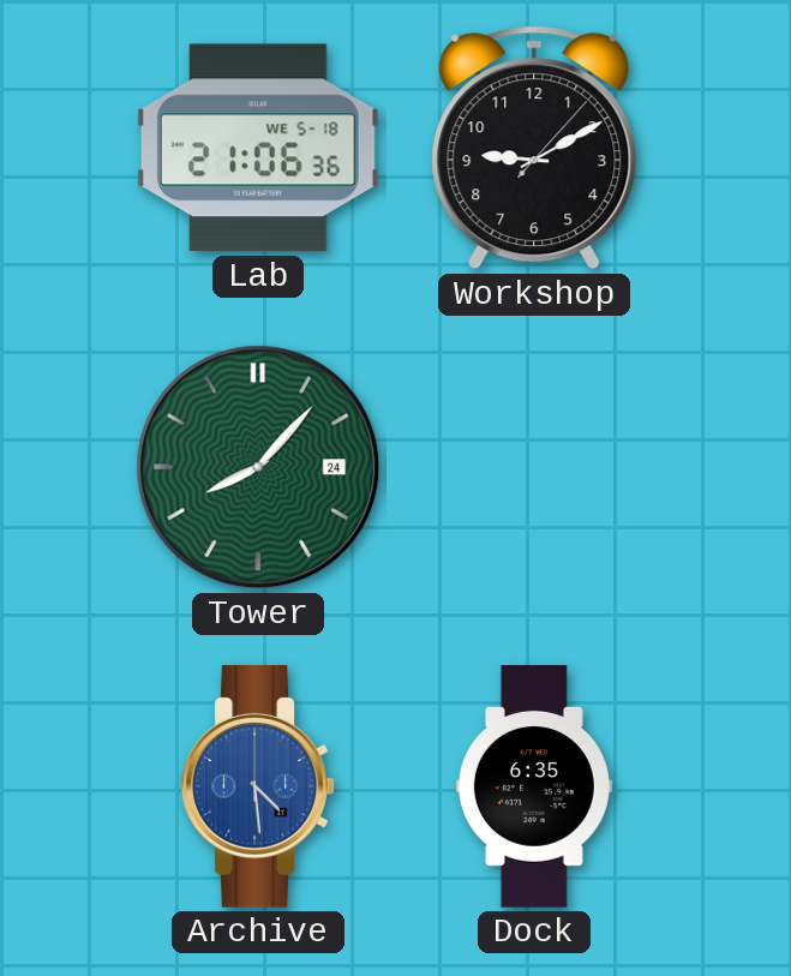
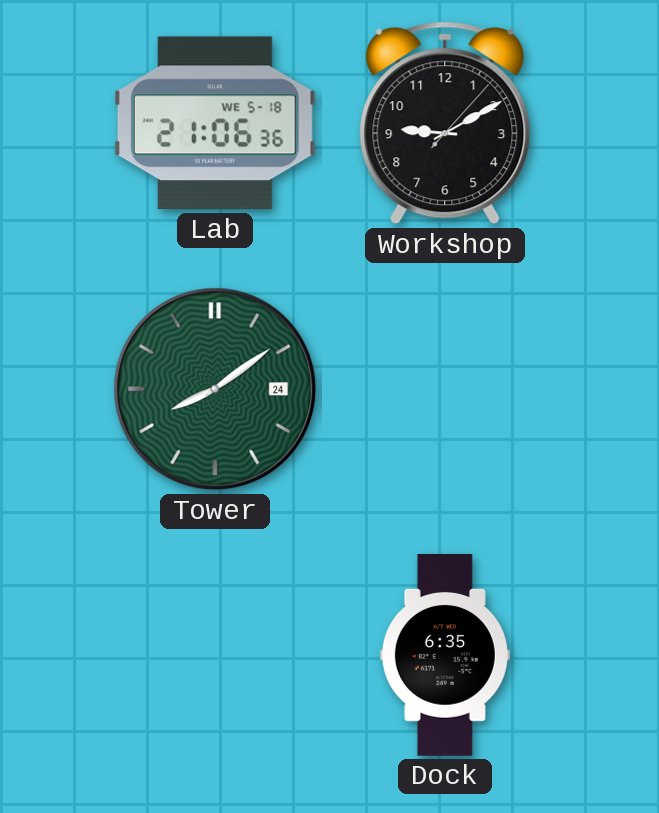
Tower: 8:07 -> 8:09 (215, 389)
Archive: 4:29 -> none (258, 786)
